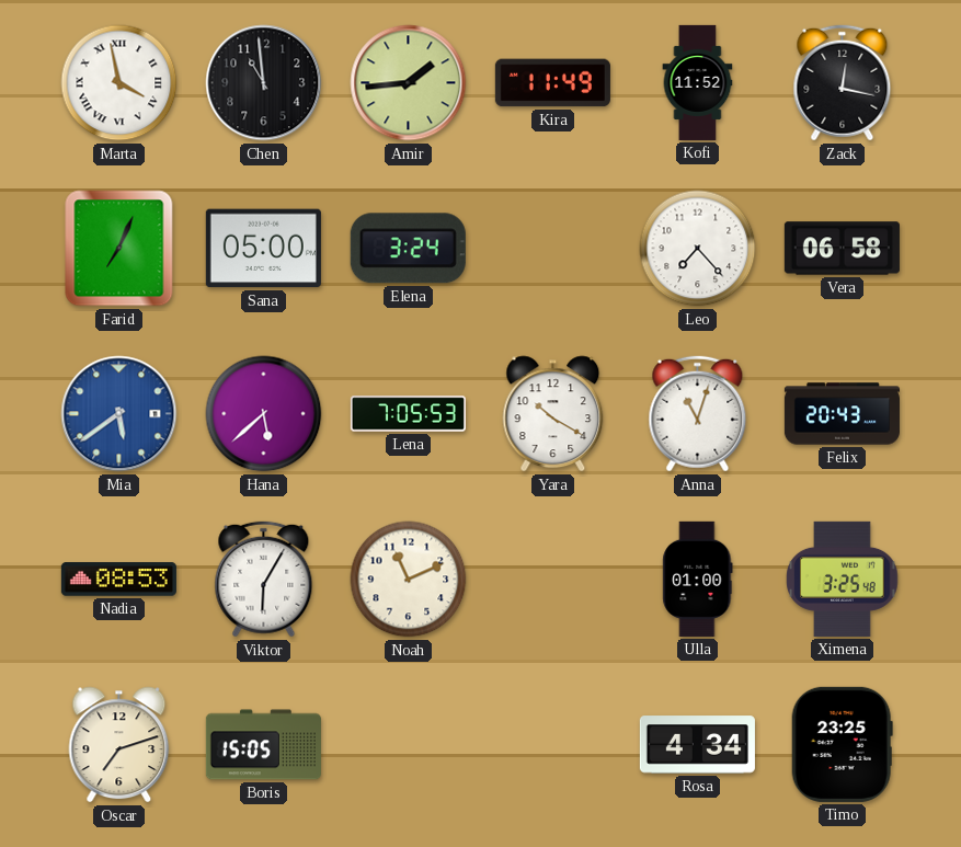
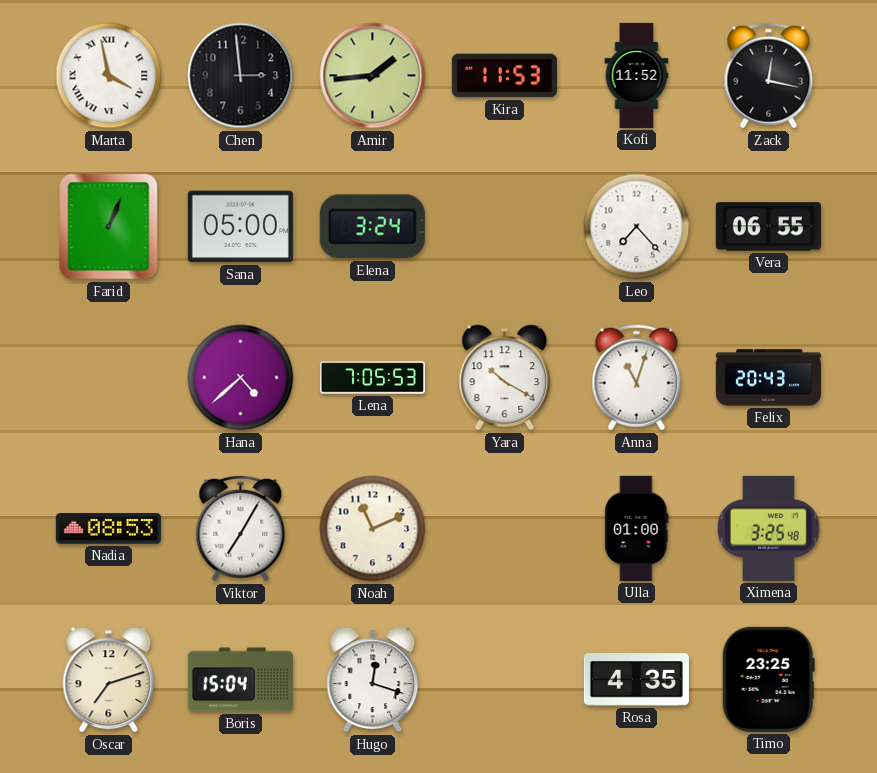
Chen: 10:59 -> 2:59 (241, 76)
Kira: 11:49 -> 11:53 (504, 76)
Farid: 7:04 -> 1:04 (109, 227)
Vera: 06:58 -> 06:55 (768, 227)
Mia: 5:39 -> none (119, 414)
Hana: 5:38 -> 4:38 (241, 378)
Viktor: 6:05 -> 7:05 (241, 529)
Boris: 15:05 -> 15:04 (240, 680)
Hugo: none -> 12:18 (373, 680)
Rosa: 4:34 -> 4:35 (636, 680)
